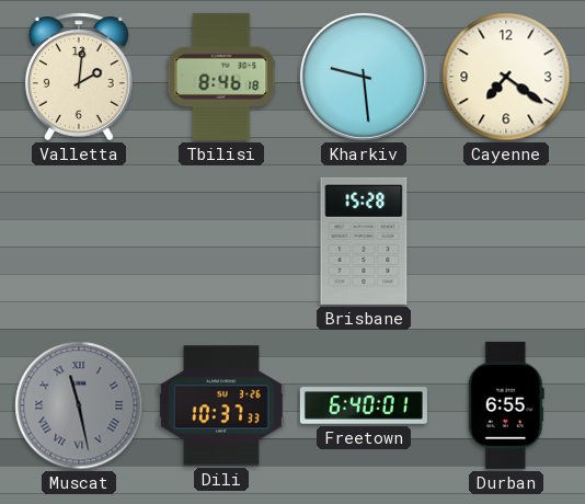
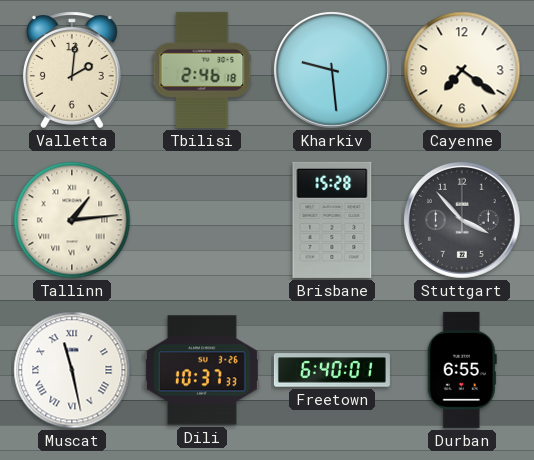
Tbilisi: 8:46 -> 2:46 (202, 70)
Tallinn: none -> 1:14 (72, 220)
Stuttgart: none -> 3:53 (462, 220)
Muscat dial: grey -> white (72, 370)
